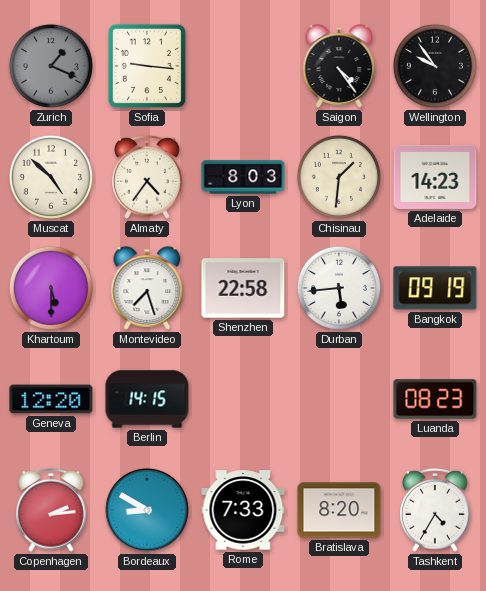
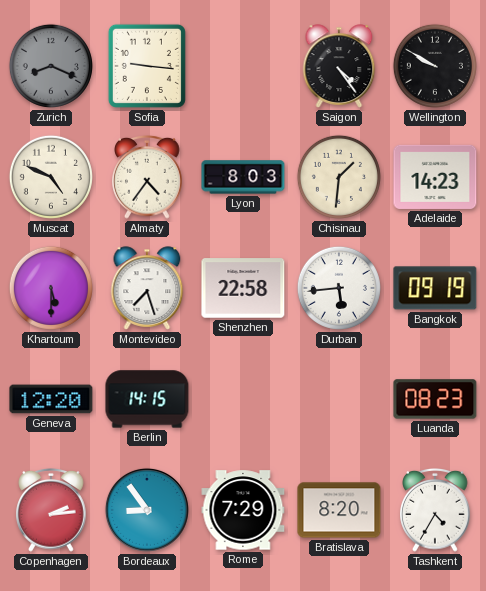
Zurich: 1:19 -> 8:19 (51, 66)
Wellington: 9:54 -> 9:50 (435, 66)
Muscat: 4:52 -> 4:49 (51, 177)
Bordeaux: 8:50 -> 8:54 (147, 510)
Rome: 7:33 -> 7:29 (243, 510)
